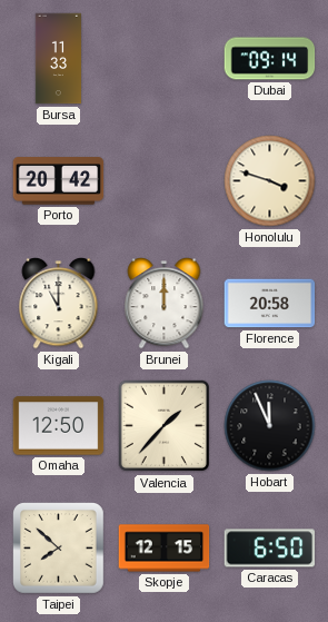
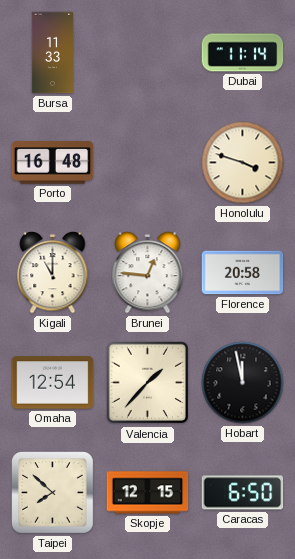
Dubai: 09:14 -> 11:14 (243, 53)
Porto: 20:42 -> 16:48 (53, 163)
Brunei: 12:00 -> 12:46 (148, 273)
Omaha: 12:50 -> 12:54 (53, 383)
Hobart: 11:56 -> 11:58 (243, 383)
